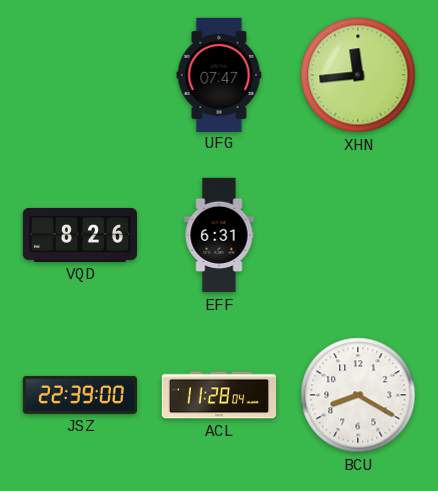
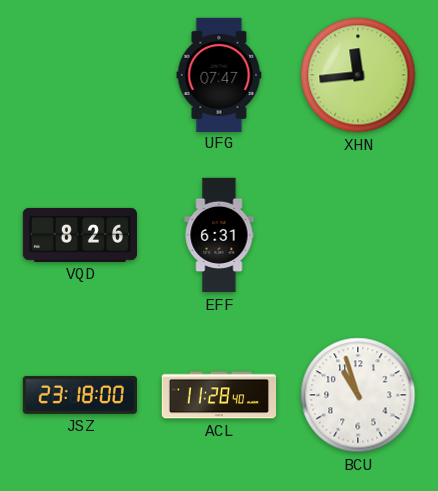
JSZ: 22:39 -> 23:18 (80, 395)
ACL: 11:28:04 -> 11:28:40 (219, 395)
BCU: 8:20 -> 10:57 (358, 395)
